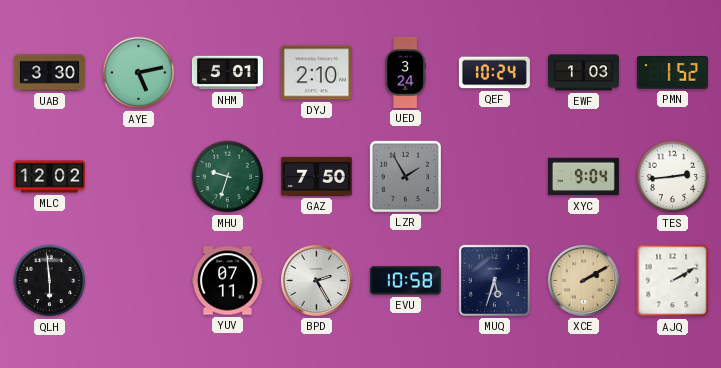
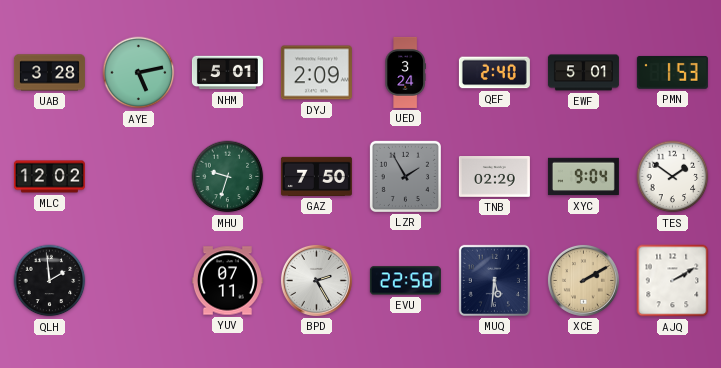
UAB: 3:30 -> 3:28 (49, 73)
DYJ: 2:10 -> 2:09 (316, 73)
QEF: 10:24 -> 2:40 (494, 73)
EWF: 1:03 -> 5:01 (583, 73)
PMN: 1:52 -> 1:53 (672, 72)
TNB: none -> 02:29 (494, 177)
TES: 2:44 -> 1:51 (673, 177)
QLH: 5:59 -> 1:59 (50, 281)
EVU: 10:58 -> 22:58 (405, 281)
MUQ: 5:33 -> 5:31 (494, 280)
